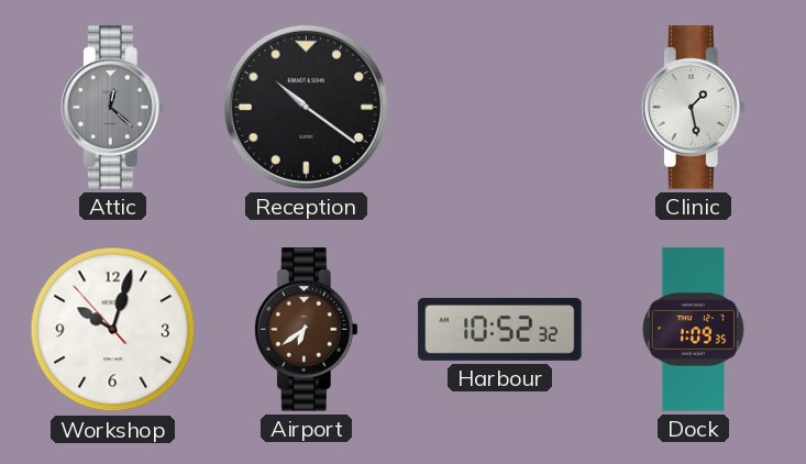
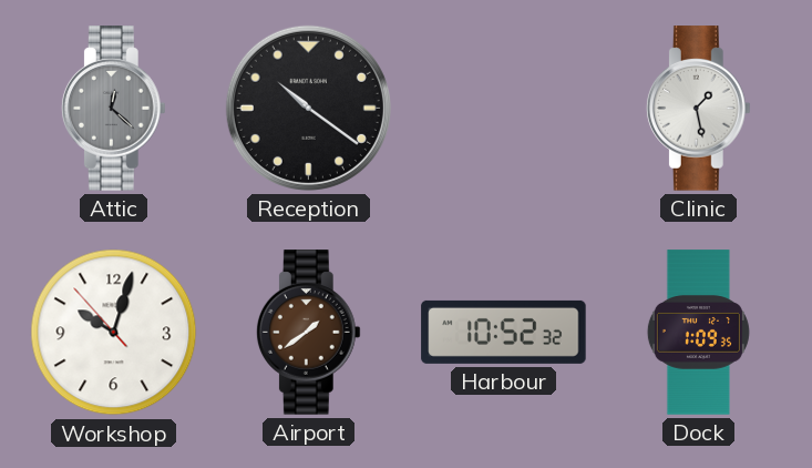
Airport: 6:39 -> 1:39 (308, 333)
